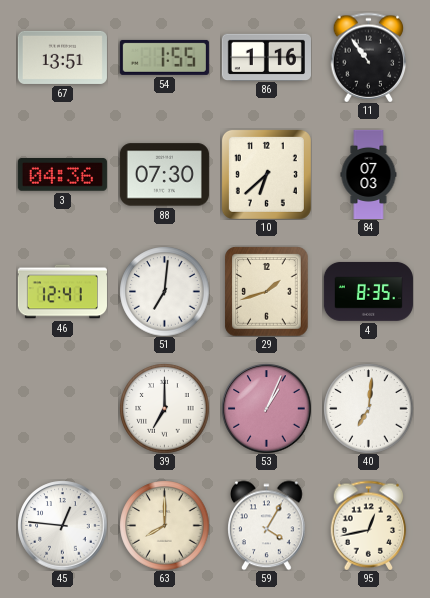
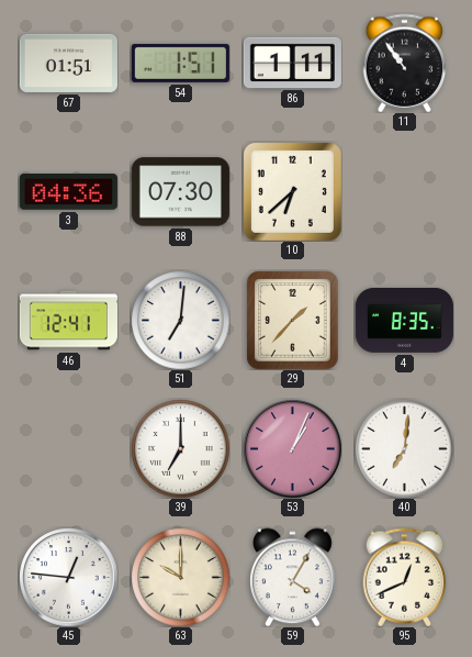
67: 13:51 -> 01:51 (68, 63)
54: 1:55 -> 1:51 (180, 63)
86: 1:16 -> 1:11 (292, 63)
84: 07:03 -> none (369, 174)
29: 1:42 -> 1:37 (293, 320)
63: 8:00 -> 10:00 (180, 577)
95: 12:43 -> 12:41 (405, 577)
